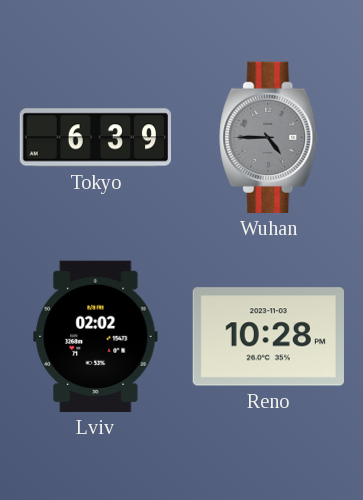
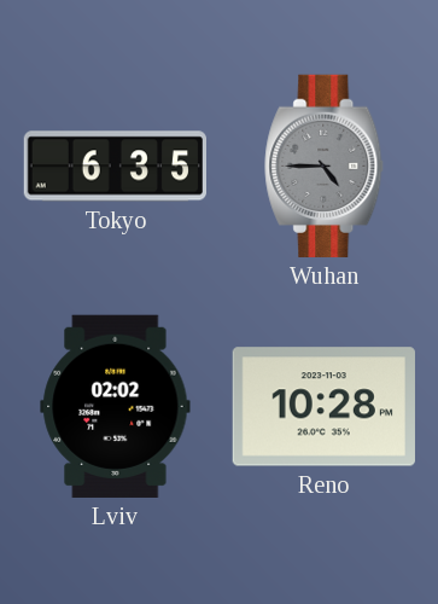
Tokyo: 6:39 -> 6:35 (115, 167)
